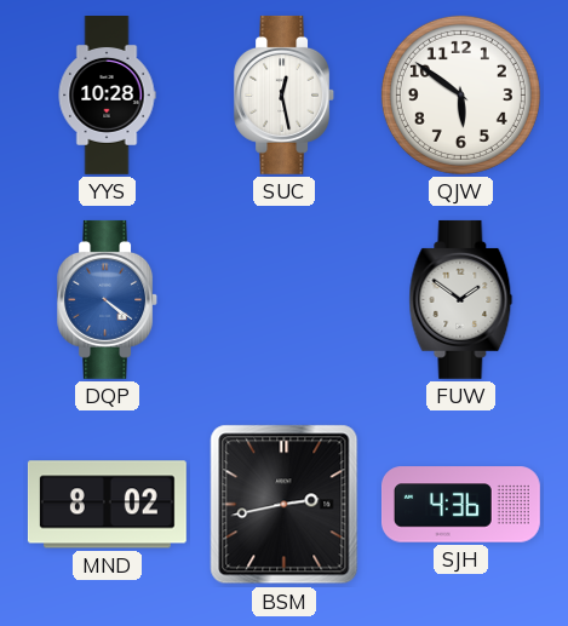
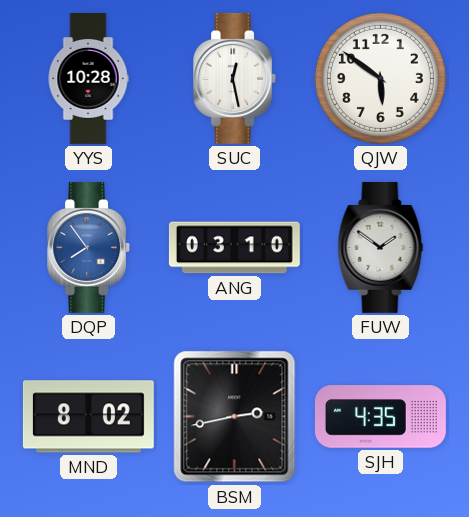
DQP: 4:21 -> 7:54 (89, 247)
ANG: none -> 03:10 (234, 248)
SJH: 4:36 -> 4:35 (380, 417)
